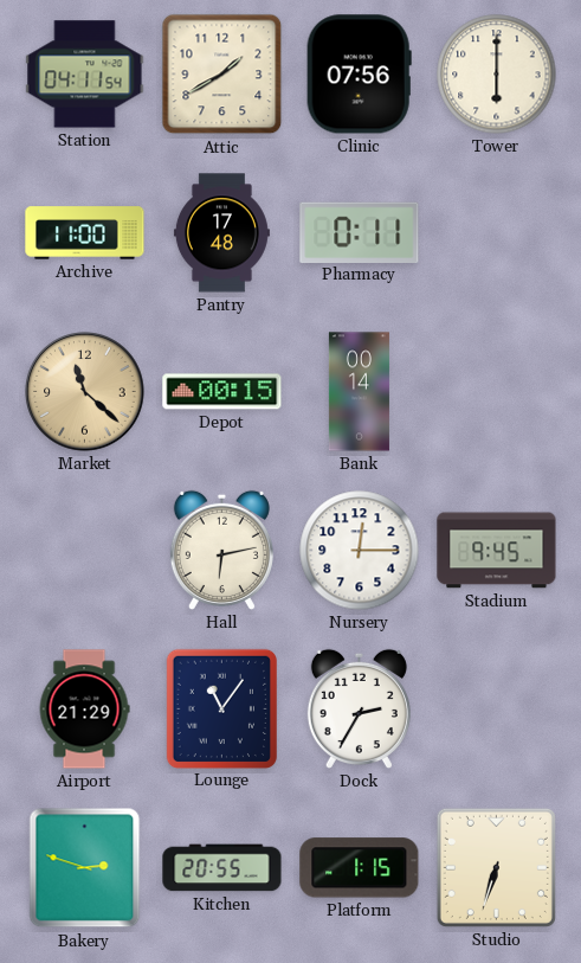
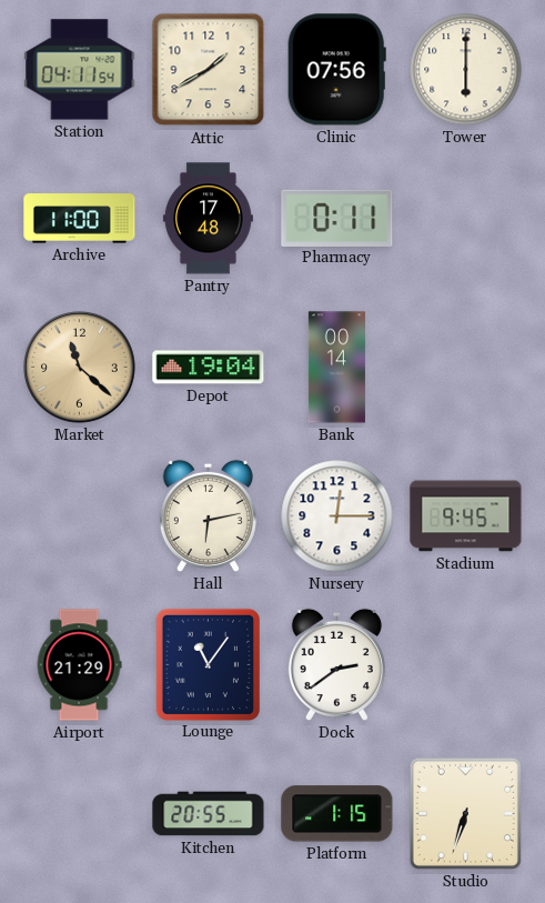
Depot: 00:15 -> 19:04 (209, 368)
Dock: 2:35 -> 2:39 (336, 664)
Bakery: 2:48 -> none (85, 868)
